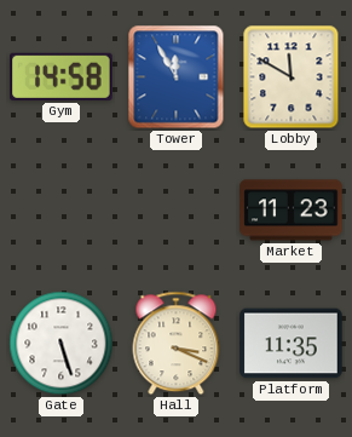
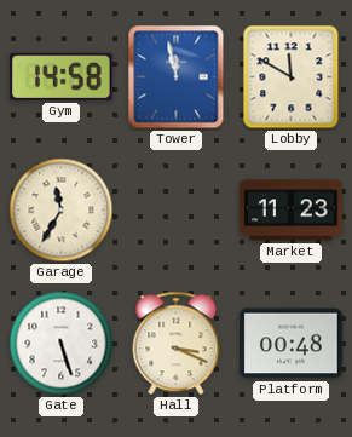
Tower: 11:55 -> 11:58 (177, 77)
Garage: none -> 11:35 (62, 211)
Platform: 11:35 -> 00:48 (292, 344)
